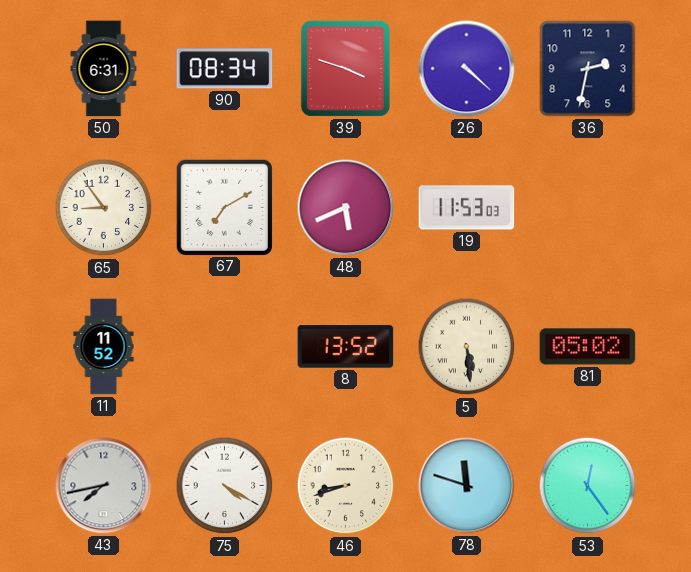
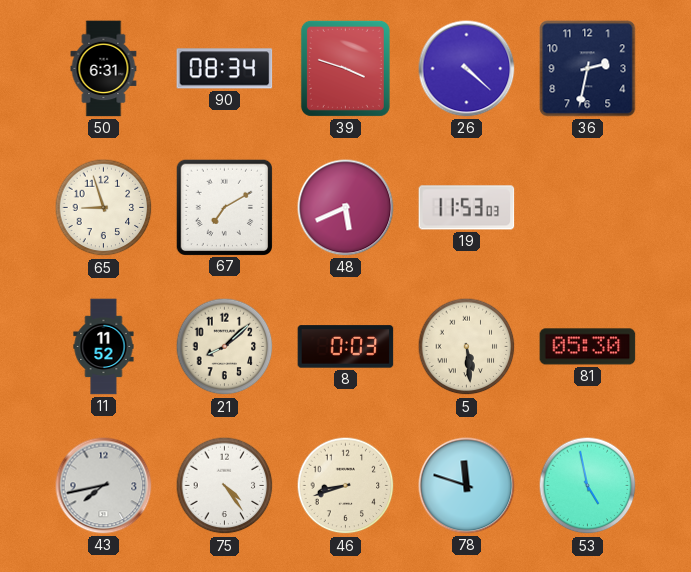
65: 8:54 -> 8:57 (104, 208)
21: none -> 8:08 (225, 347)
8: 13:52 -> 0:03 (346, 347)
81: 05:02 -> 05:30 (588, 347)
75: 4:20 -> 4:24 (225, 486)
53: 12:24 -> 4:58 (588, 486)
